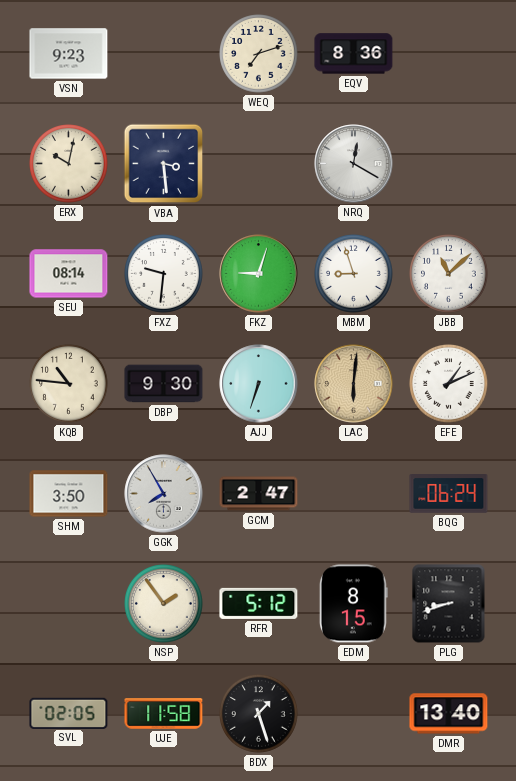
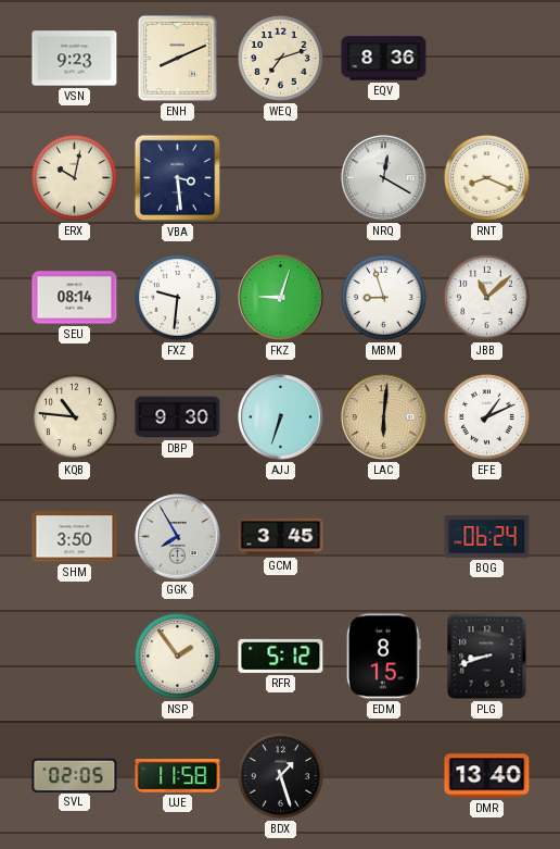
ENH: none -> 8:11 (178, 59)
RNT: none -> 8:19 (487, 178)
GCM: 2:47 -> 3:45 (281, 537)
